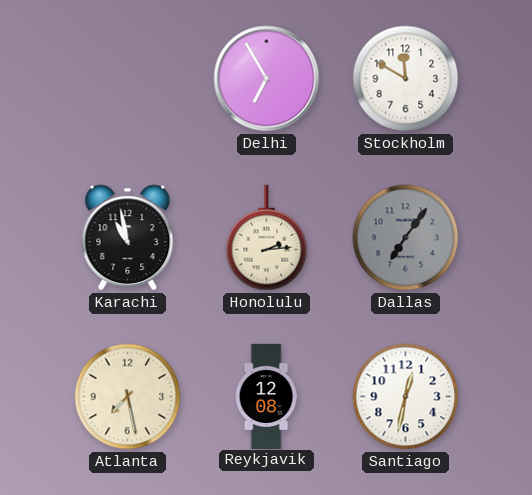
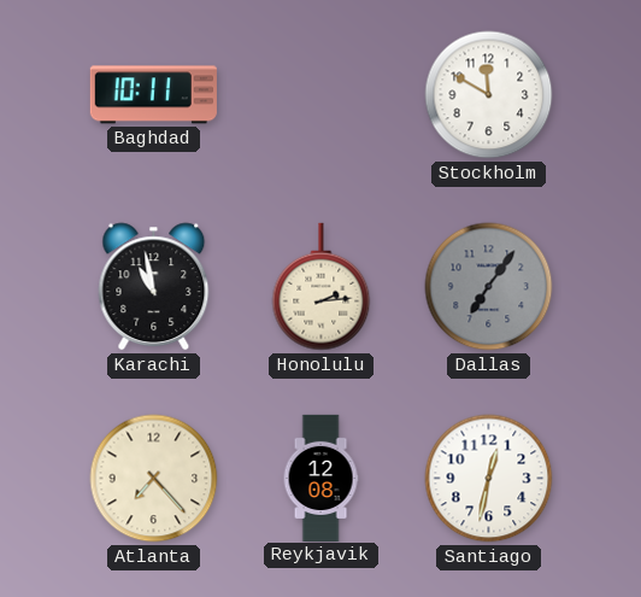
Baghdad: none -> 10:11 (153, 95)
Delhi: 6:55 -> none (267, 79)
Atlanta: 7:28 -> 7:23 (154, 479)
